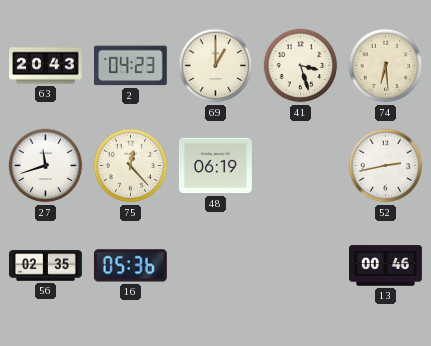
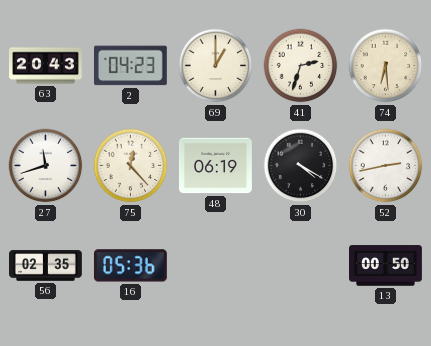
41: 3:27 -> 2:33 (301, 66)
30: none -> 4:20 (301, 166)
13: 00:46 -> 00:50 (386, 266)
